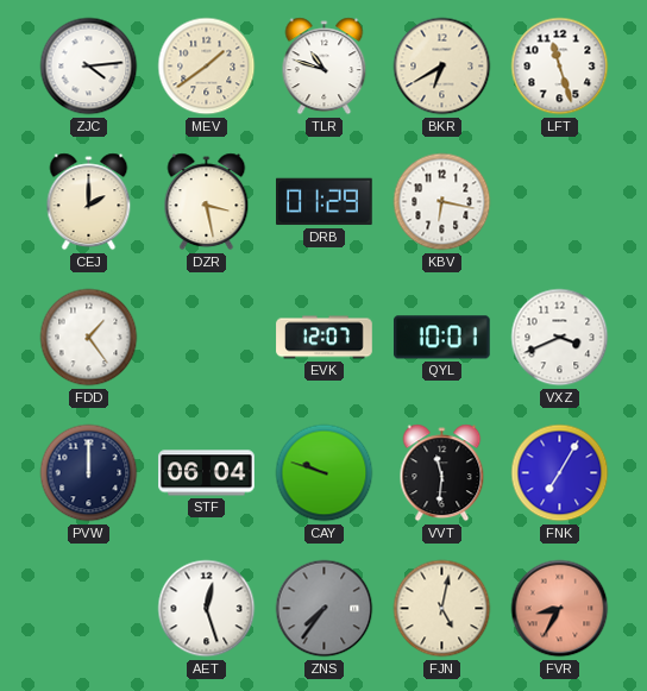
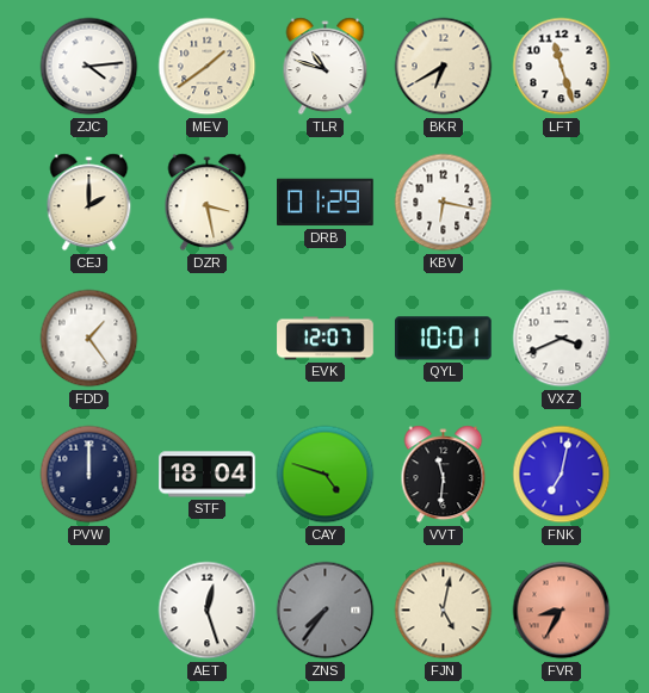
STF: 06:04 -> 18:04 (208, 475)
CAY: 9:48 -> 4:48 (326, 475)
FNK: 7:05 -> 7:02 (562, 475)
